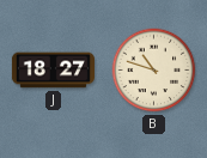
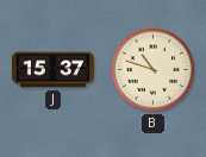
J: 18:27 -> 15:37 (52, 70)
